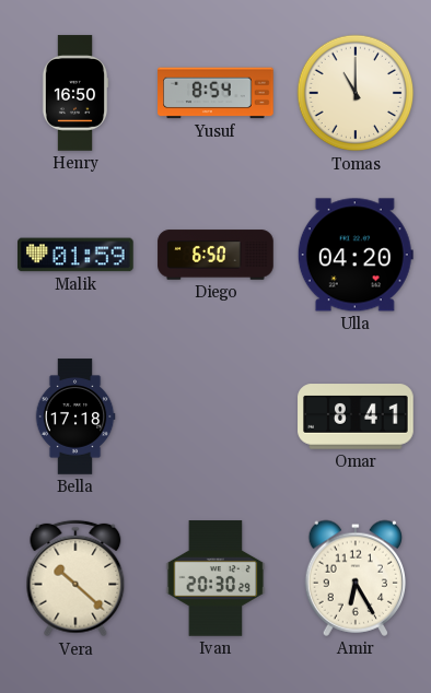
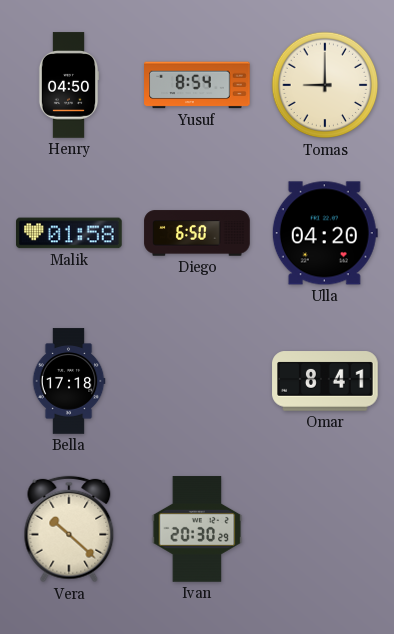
Henry: 16:50 -> 04:50 (69, 85)
Tomas: 11:00 -> 9:00 (325, 85)
Malik: 01:59 -> 01:58 (70, 233)
Amir: 6:25 -> none (354, 578)
